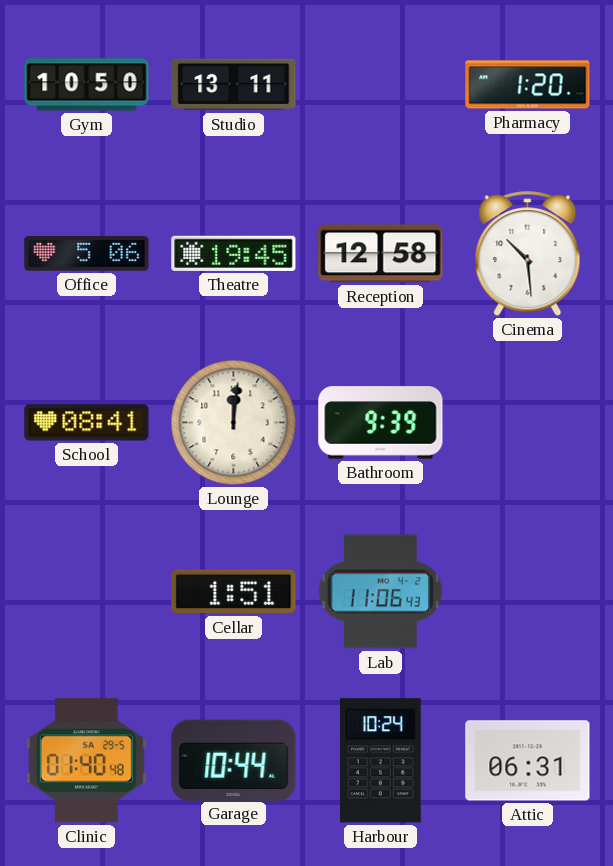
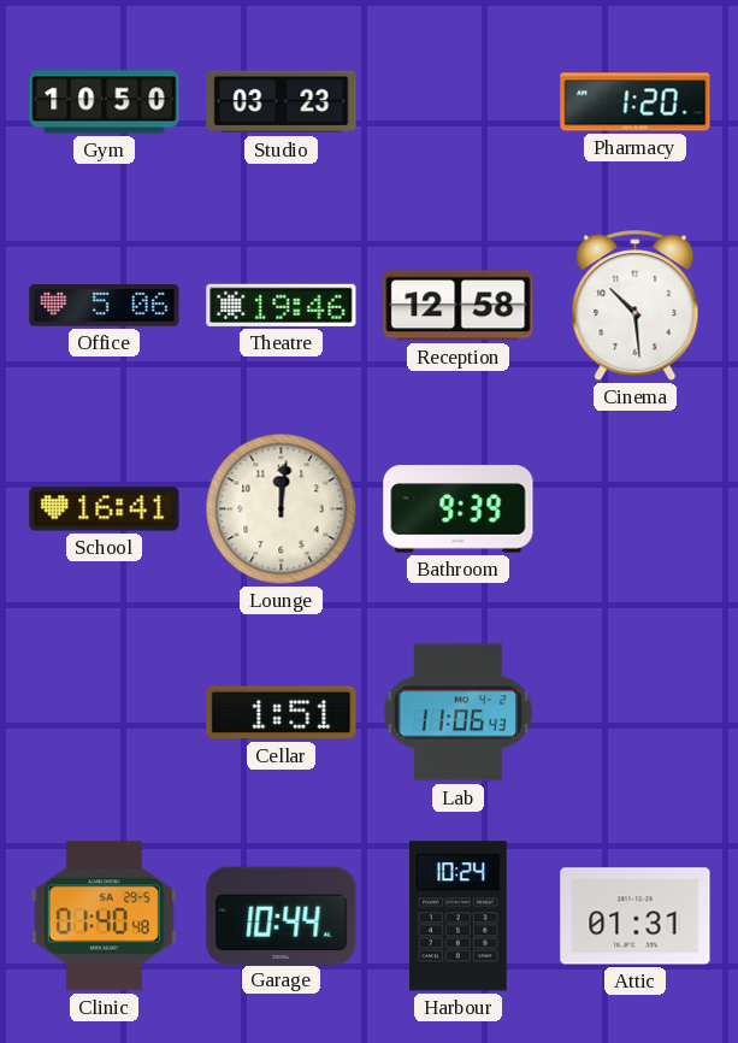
Studio: 13:11 -> 03:23 (282, 102)
Theatre: 19:45 -> 19:46 (282, 305)
School: 08:41 -> 16:41 (105, 509)
Attic: 06:31 -> 01:31 (636, 917)
